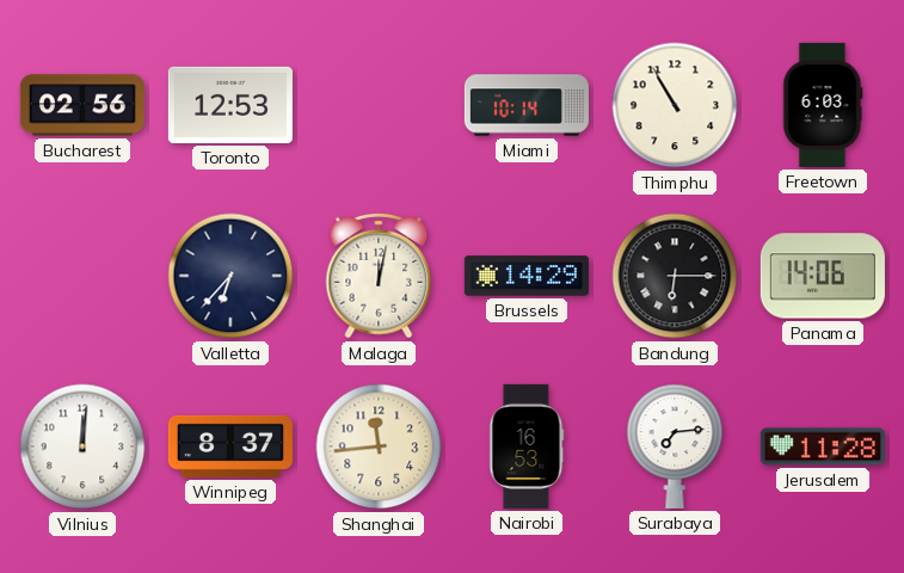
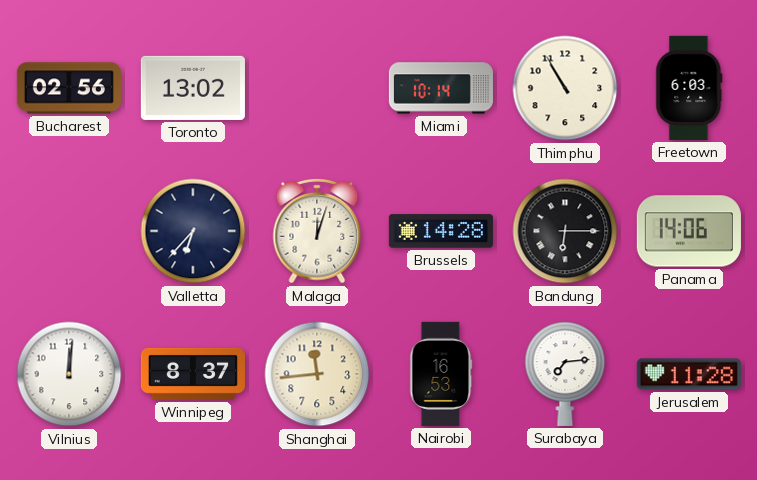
Toronto: 12:53 -> 13:02 (193, 88)
Malaga: 12:02 -> 12:03 (317, 231)
Brussels: 14:29 -> 14:28 (441, 231)
